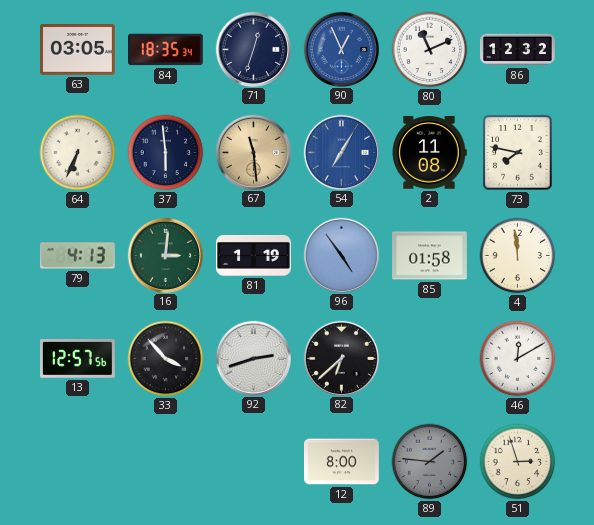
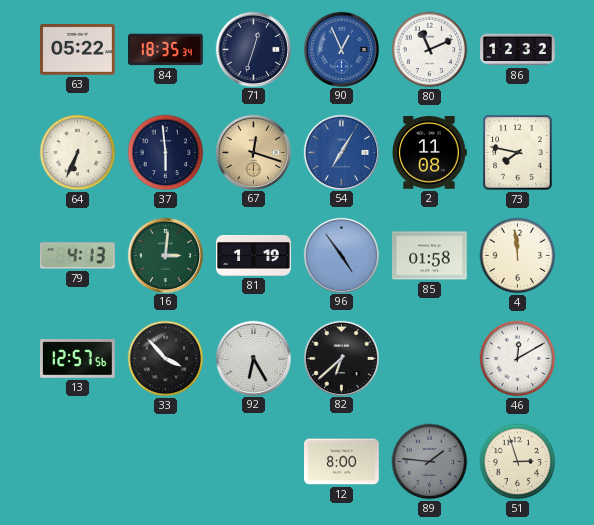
63: 03:05 -> 05:22 (78, 50)
67: 11:29 -> 12:18 (253, 152)
92: 2:42 -> 6:25 (253, 358)
